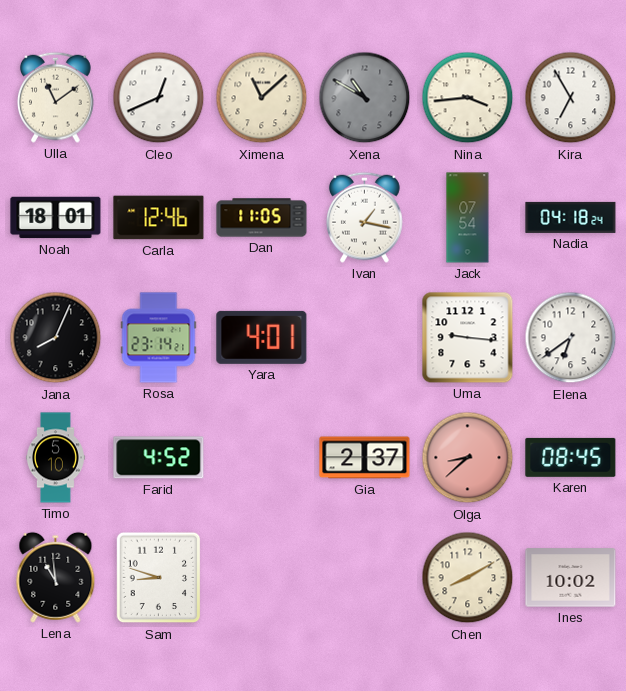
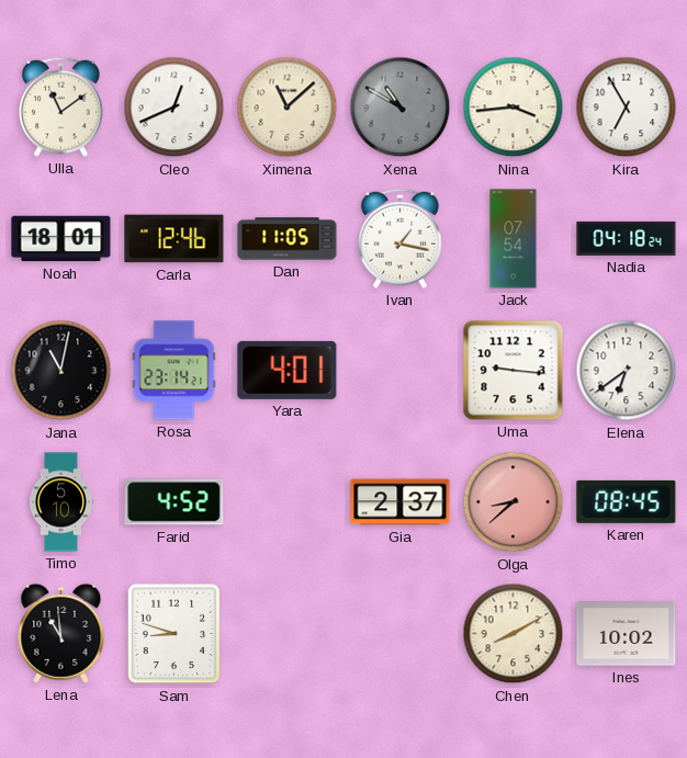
Jana: 8:04 -> 11:02 (61, 371)
